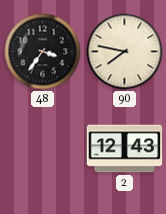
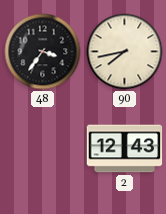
90: 7:47 -> 7:43 (125, 52)
